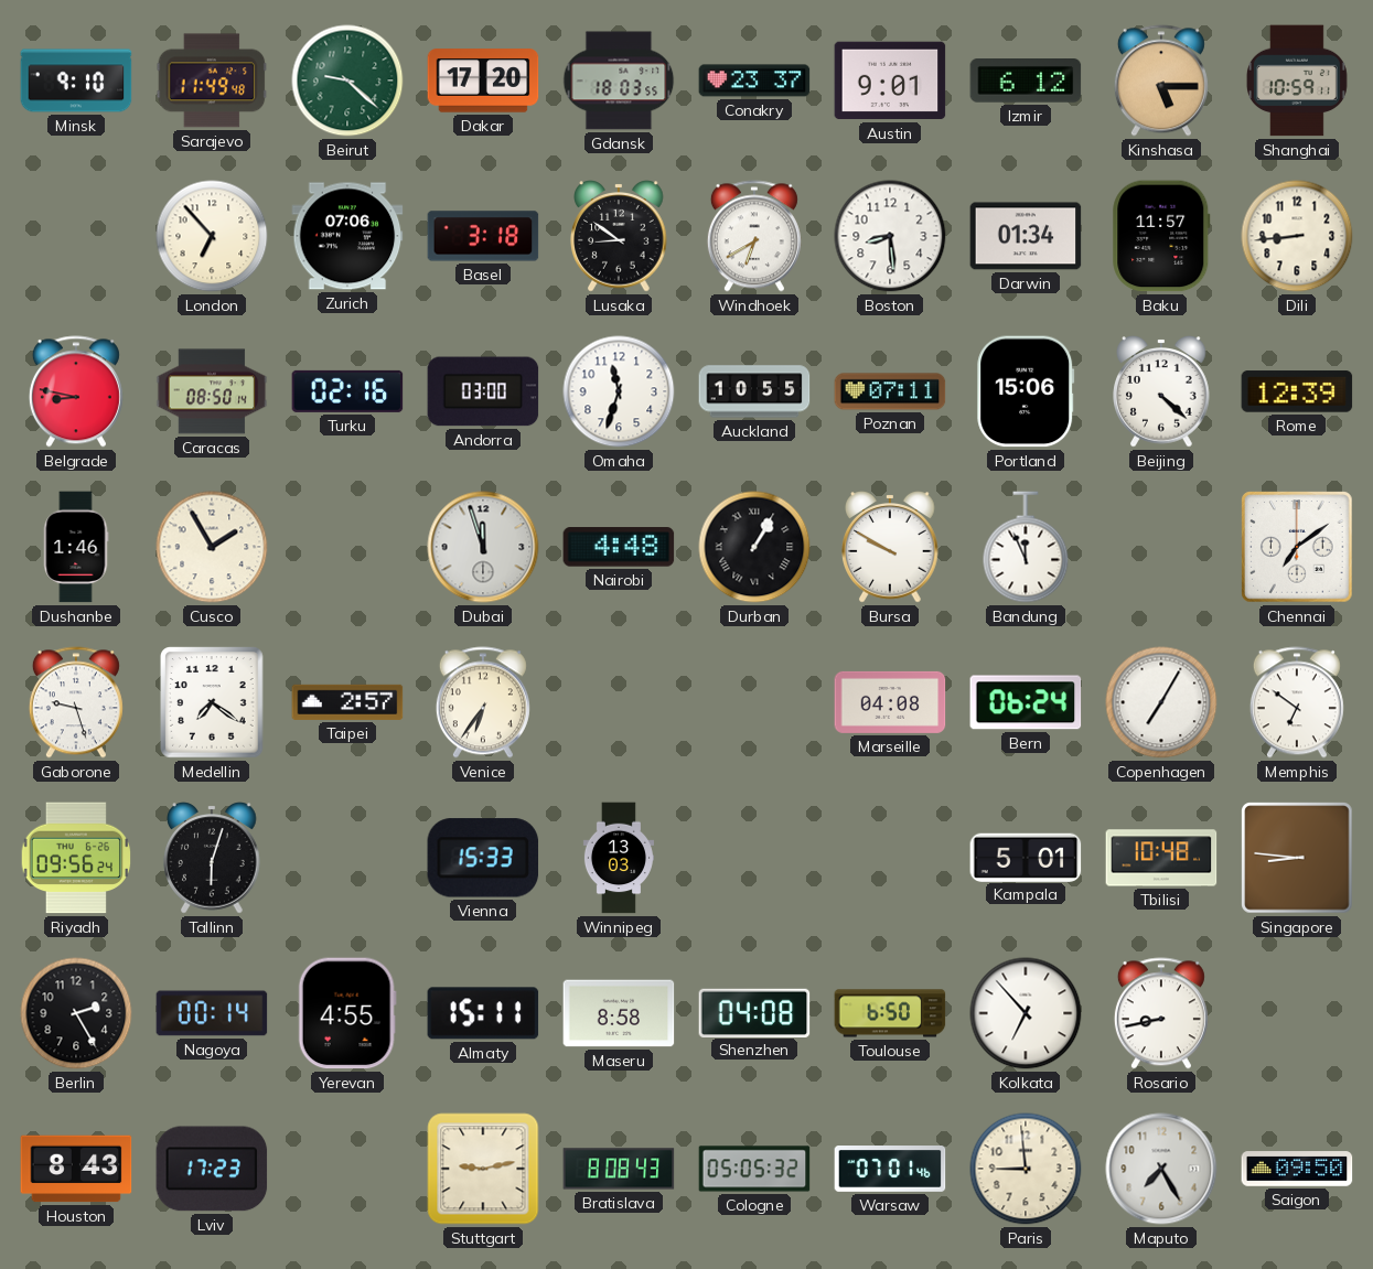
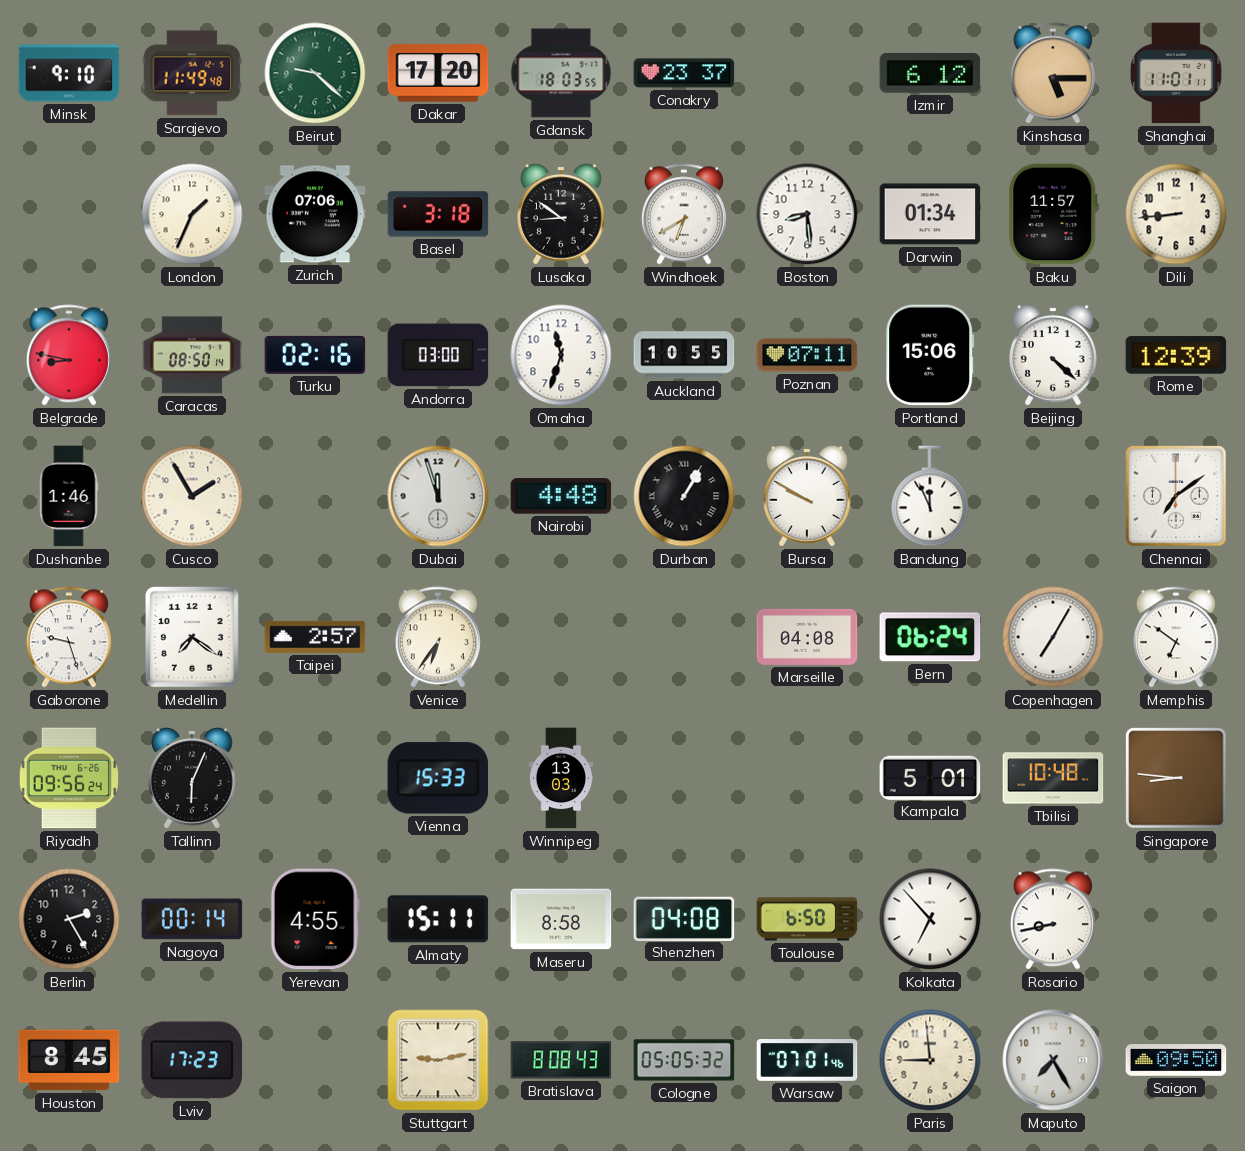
Austin: 9:01 -> none (890, 80)
Shanghai: 10:59 -> 11:01 (1176, 73)
London: 6:53 -> 1:34 (192, 214)
Tallinn: 6:03 -> 6:04 (192, 778)
Houston: 8:43 -> 8:45 (69, 1060)
